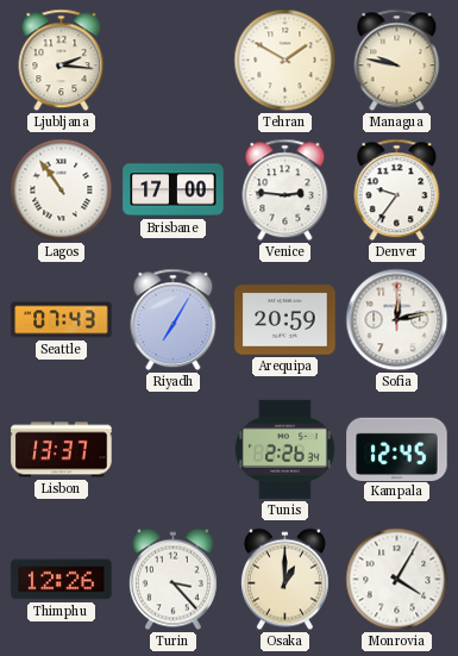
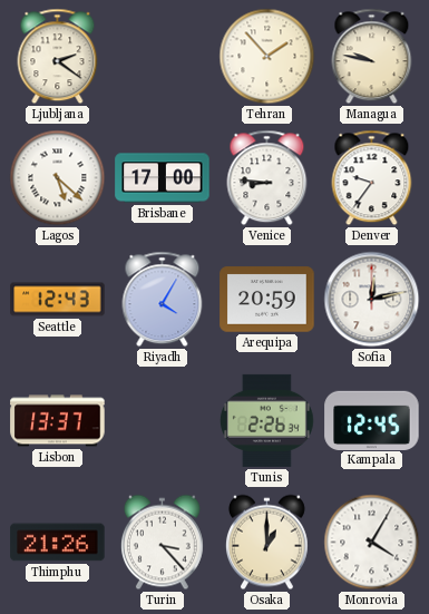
Ljubljana: 2:16 -> 2:21 (58, 57)
Tehran: 1:50 -> 1:53 (267, 57)
Lagos: 10:54 -> 5:22 (58, 178)
Venice: 2:46 -> 8:46 (267, 178)
Seattle: 07:43 -> 12:43 (58, 300)
Riyadh: 7:05 -> 4:05 (163, 300)
Thimphu: 12:26 -> 21:26 (58, 543)
